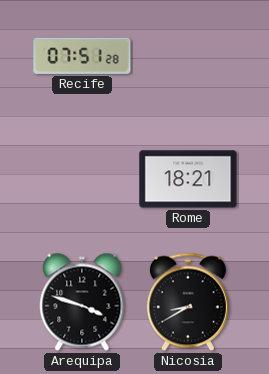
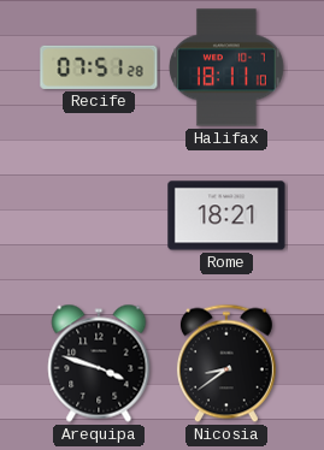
Halifax: none -> 18:11 (228, 67)
Nicosia: 8:40 -> 8:39 (226, 363)
